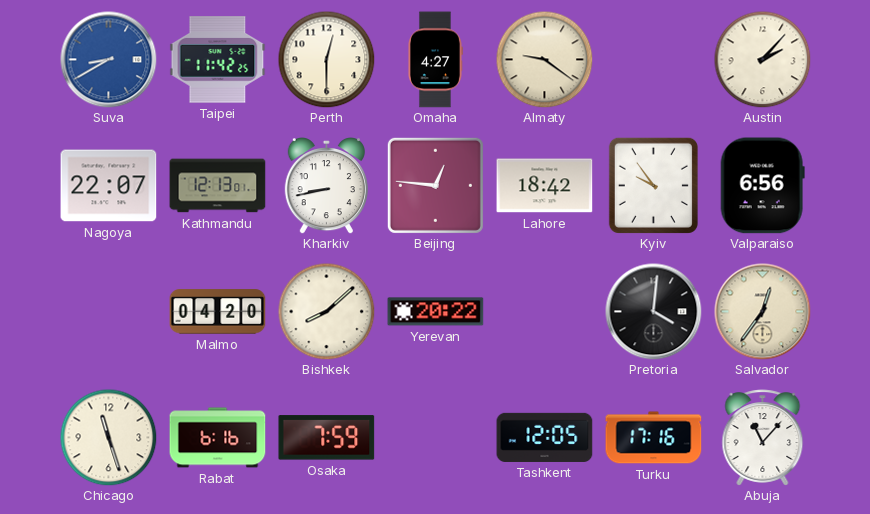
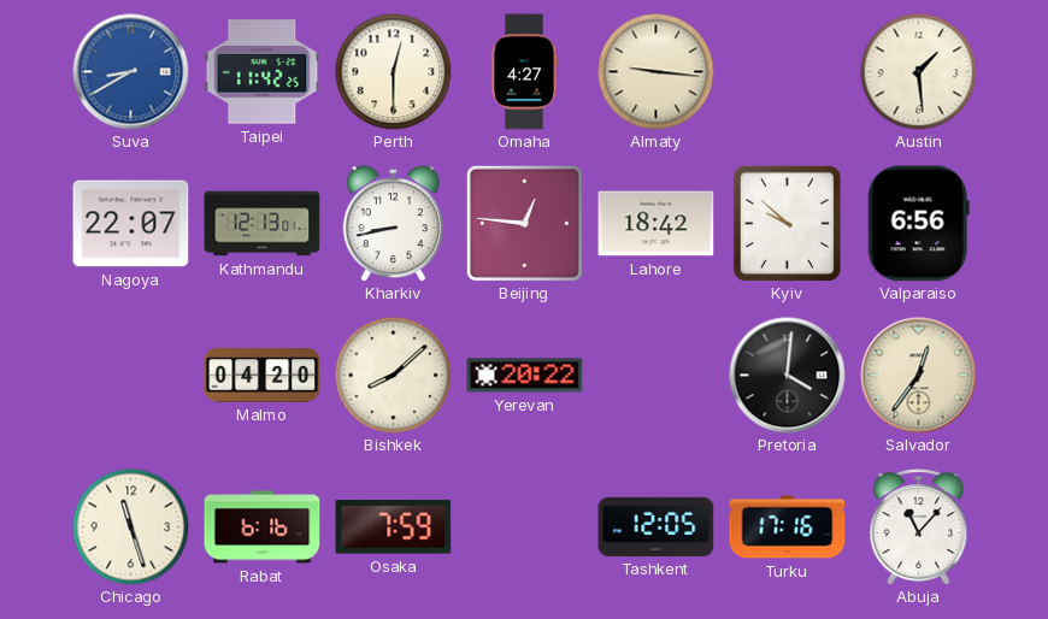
Almaty: 9:21 -> 9:16 (655, 71)
Austin: 2:07 -> 1:29 (918, 71)
Kyiv: 9:54 -> 9:52 (787, 223)
